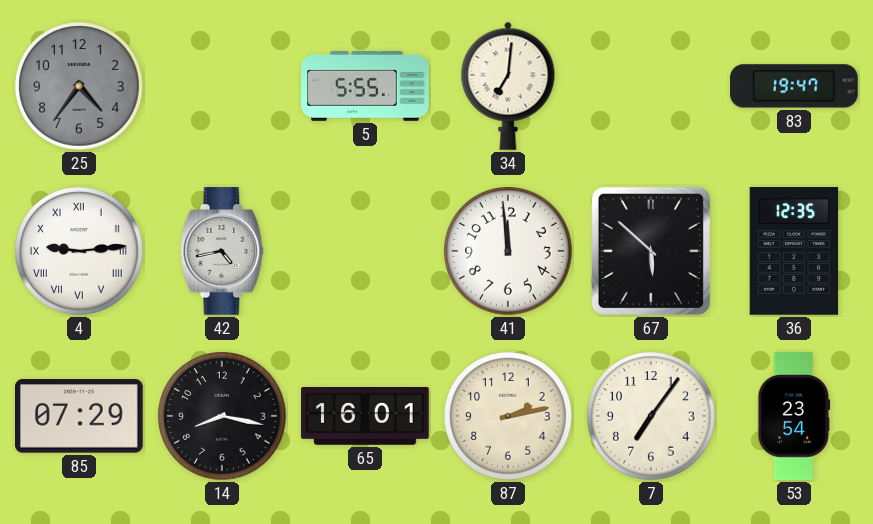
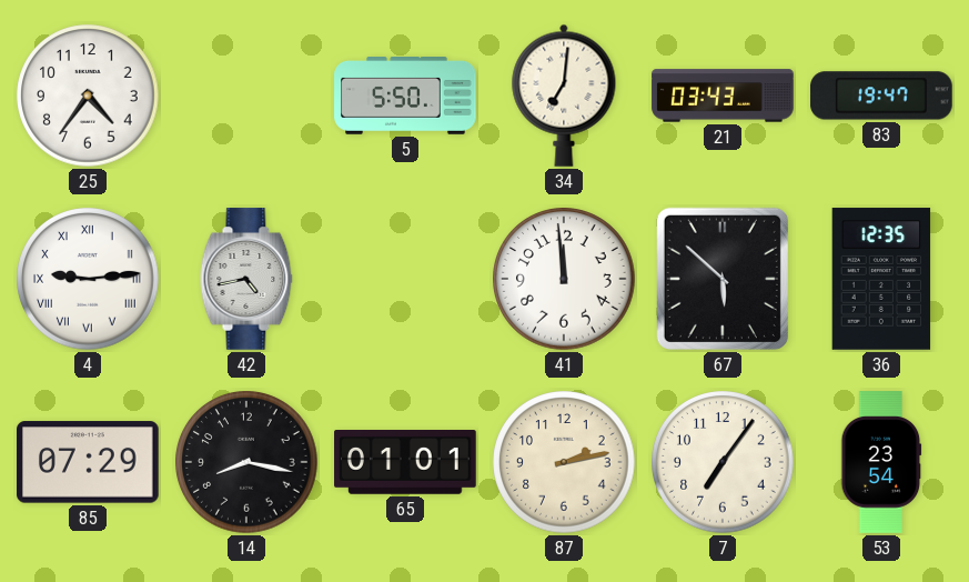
25 dial: grey -> white (88, 96)
5: 5:55 -> 5:50 (405, 97)
21: none -> 03:43 (723, 96)
65: 16:01 -> 01:01 (405, 463)
